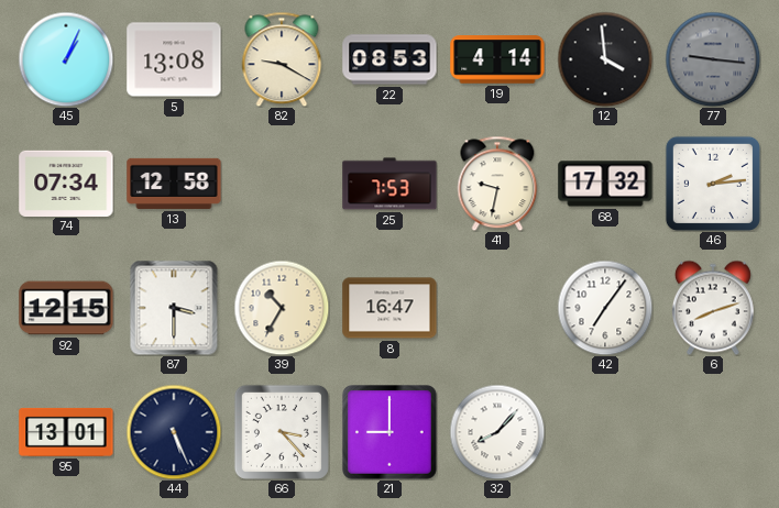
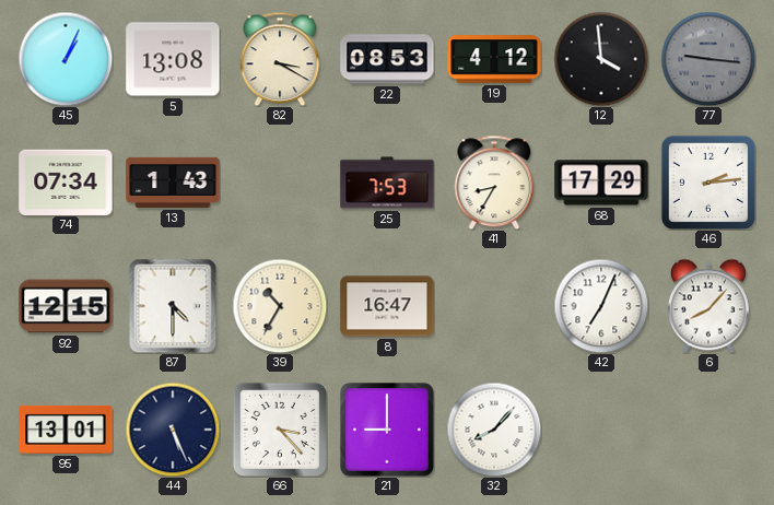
82: 9:20 -> 3:20 (280, 59)
19: 4:14 -> 4:12 (494, 59)
13: 12:58 -> 1:43 (173, 183)
41: 9:32 -> 8:35 (494, 183)
68: 17:32 -> 17:29 (601, 183)
87: 3:30 -> 4:30 (173, 306)
42: 7:06 -> 7:04 (601, 306)
6: 8:12 -> 8:07 (708, 306)
